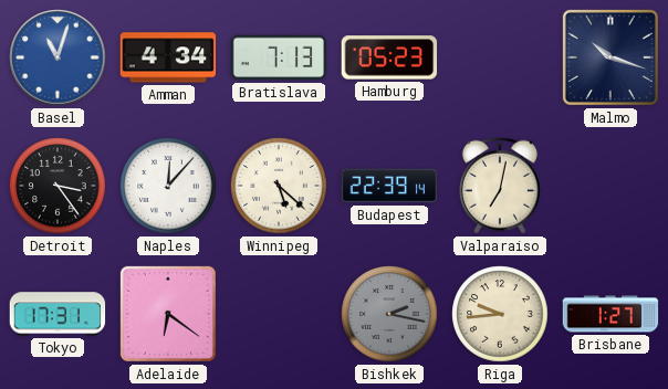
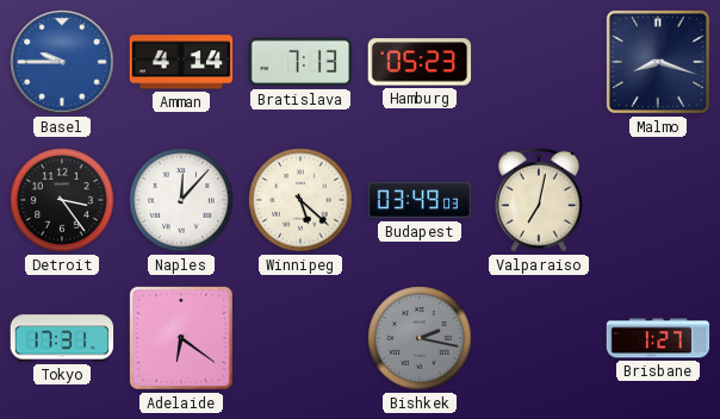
Basel: 11:03 -> 9:45 (62, 62)
Amman: 4:34 -> 4:14 (181, 62)
Malmo: 10:18 -> 8:18 (658, 62)
Budapest: 22:39 -> 03:49 (420, 200)
Riga: 9:44 -> none (500, 314)
